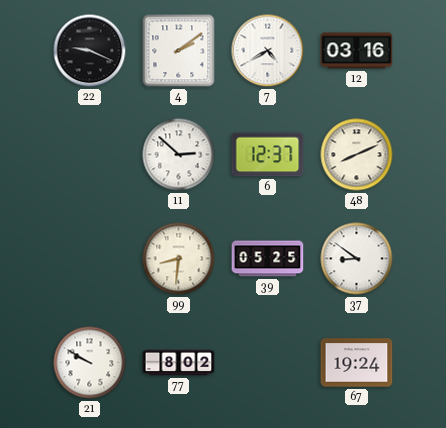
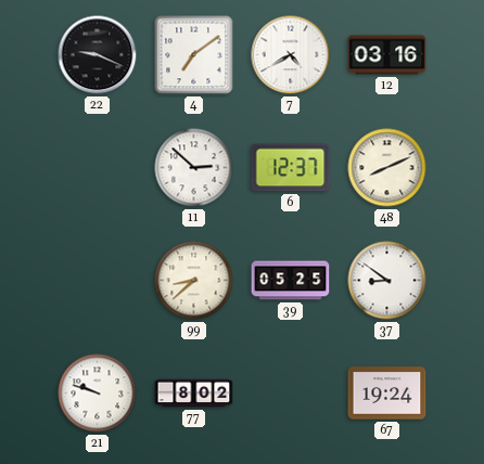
4: 2:09 -> 7:09 (194, 55)
99: 8:31 -> 8:38 (194, 281)
21: 9:50 -> 9:48 (98, 394)
